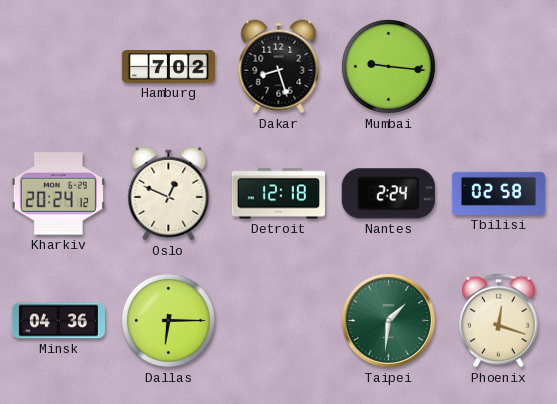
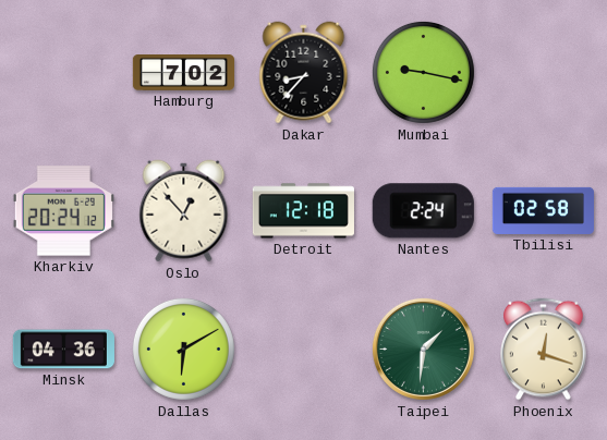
Dakar: 8:27 -> 8:37 (304, 73)
Mumbai: 9:16 -> 9:17 (423, 72)
Oslo: 12:49 -> 12:53 (184, 211)
Dallas: 6:15 -> 6:10 (183, 349)
